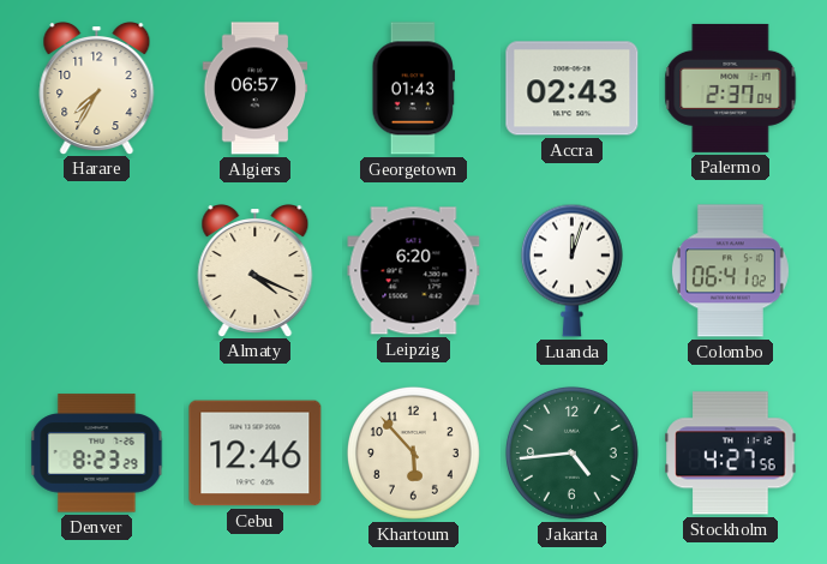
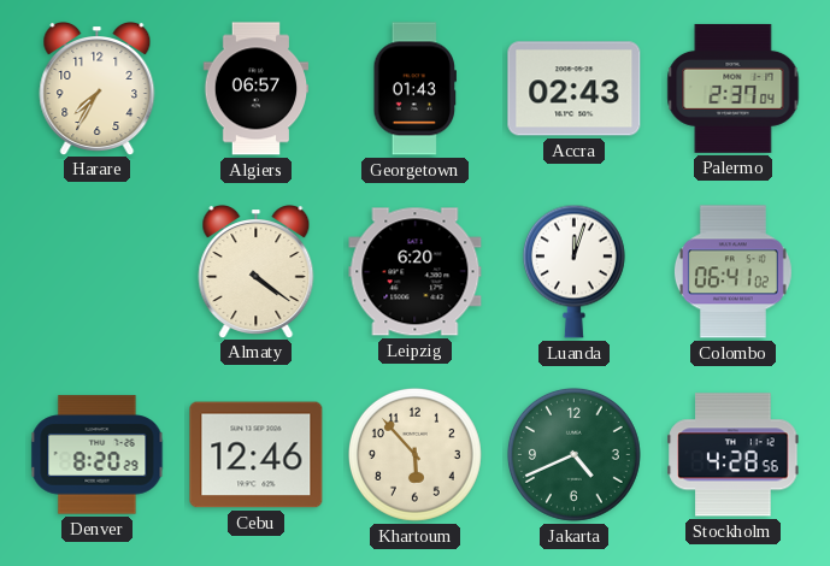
Almaty: 4:19 -> 4:21 (257, 272)
Denver: 8:23 -> 8:20 (98, 455)
Jakarta: 4:44 -> 4:41 (573, 454)
Stockholm: 4:27 -> 4:28 (734, 455)
